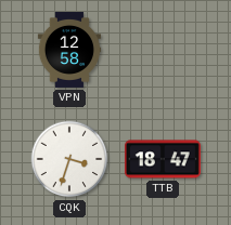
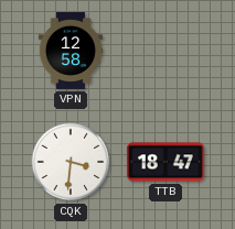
CQK: 3:33 -> 3:31 (71, 162)
